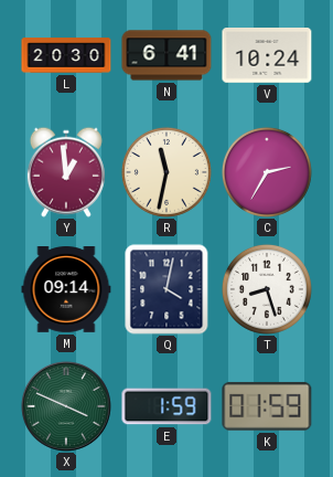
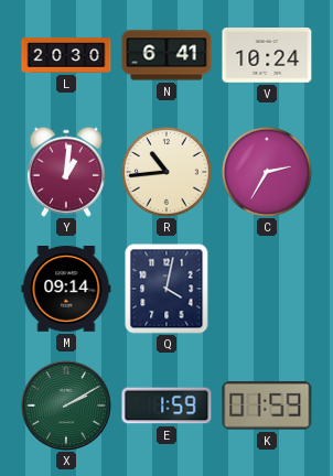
Y: 12:59 -> 1:01 (66, 172)
R: 11:32 -> 10:44 (166, 172)
T: 8:27 -> none (267, 289)
X: 3:49 -> 2:10 (66, 405)
